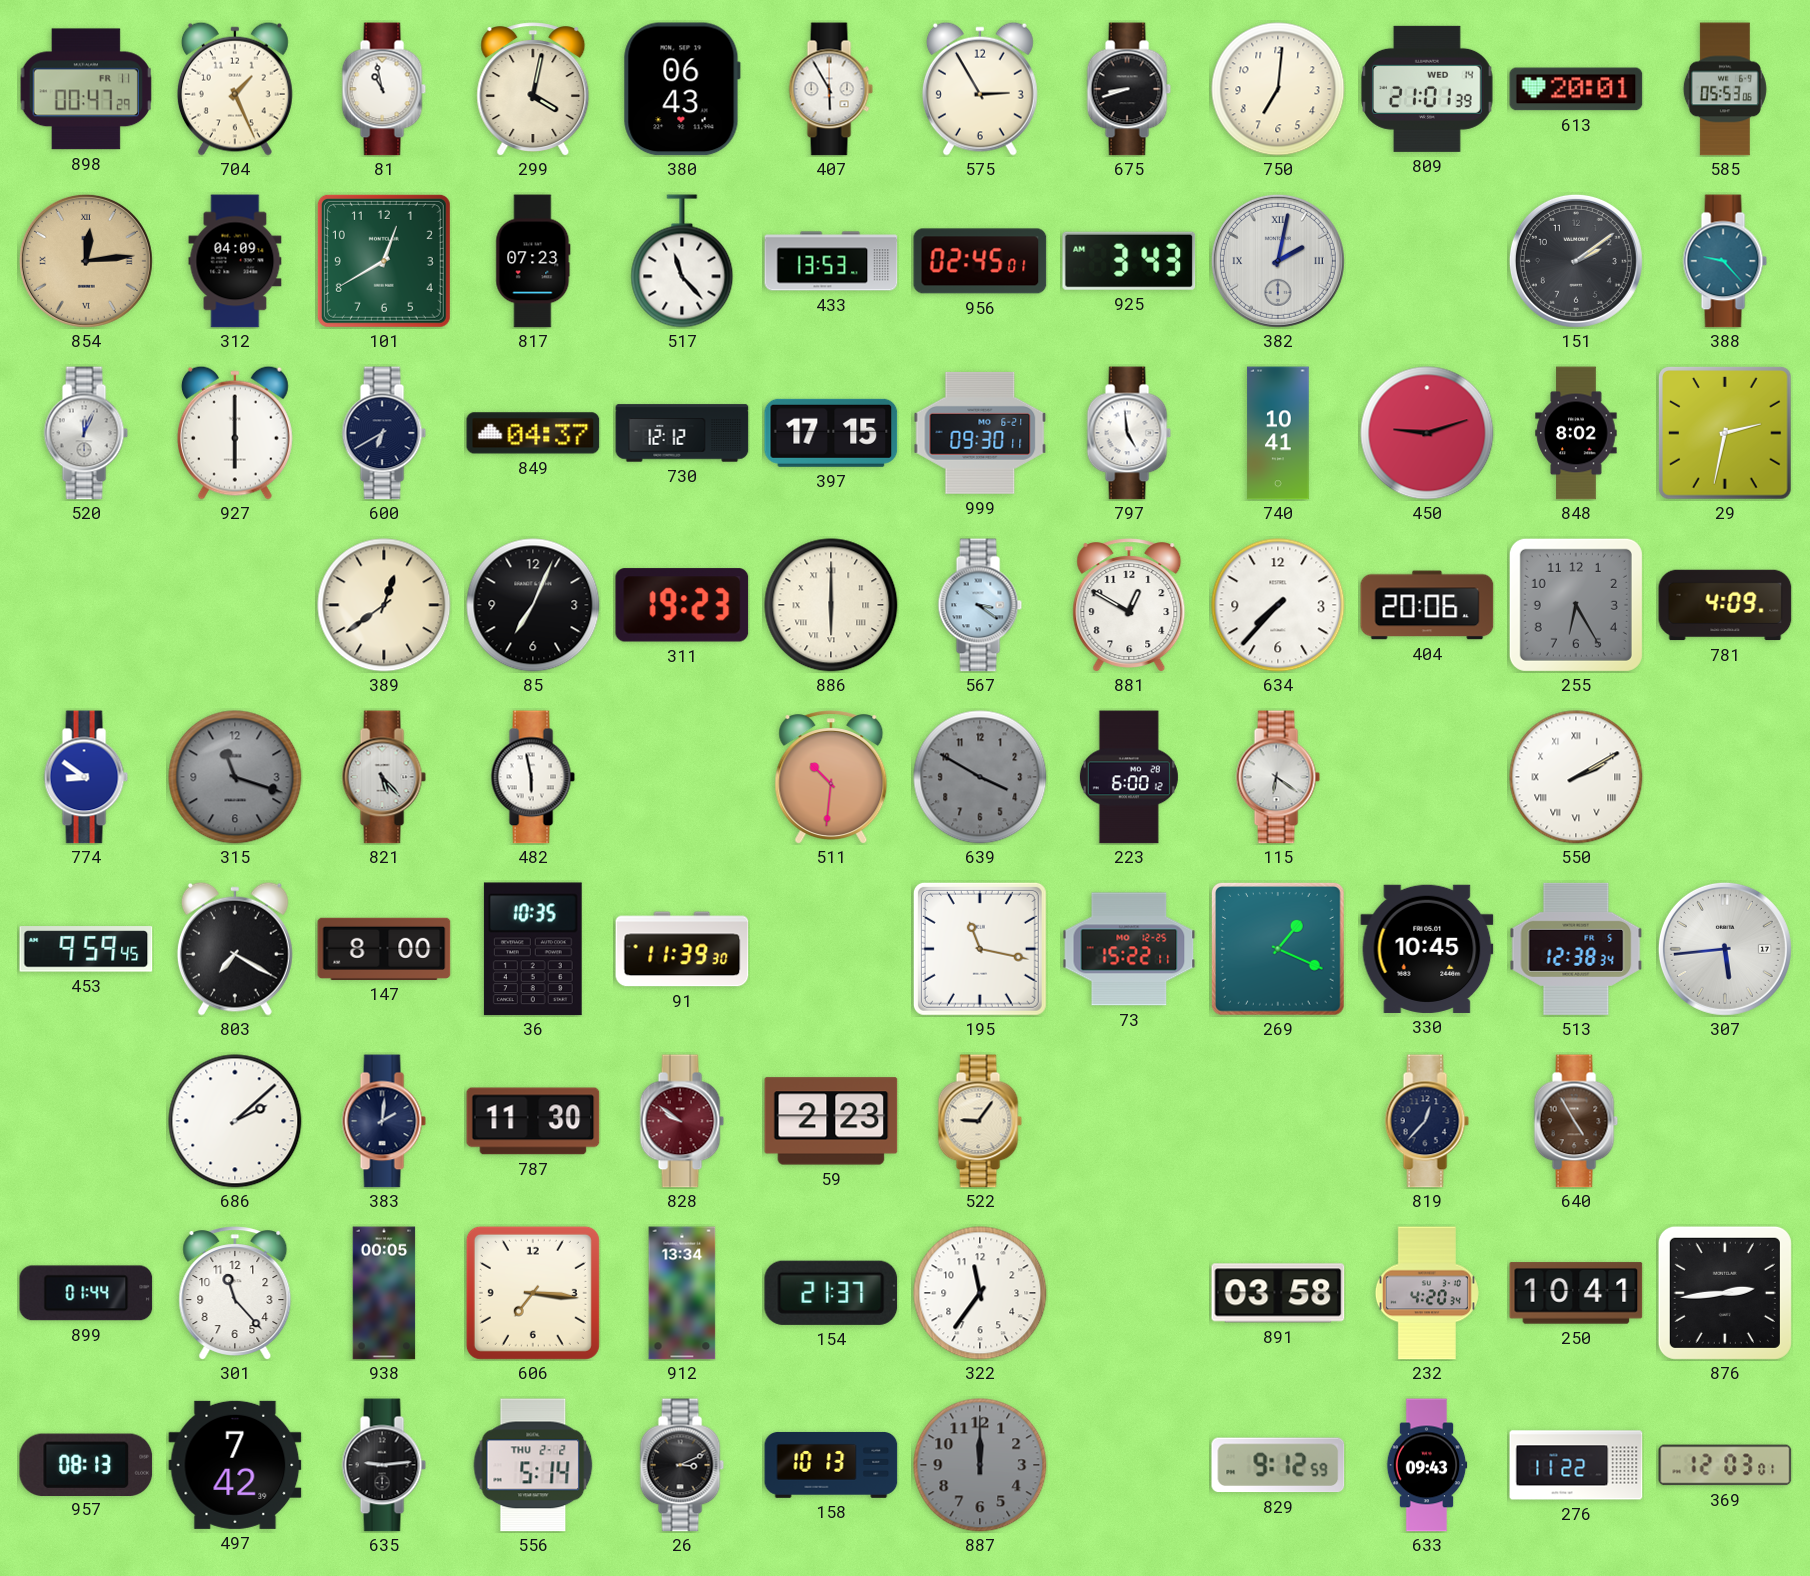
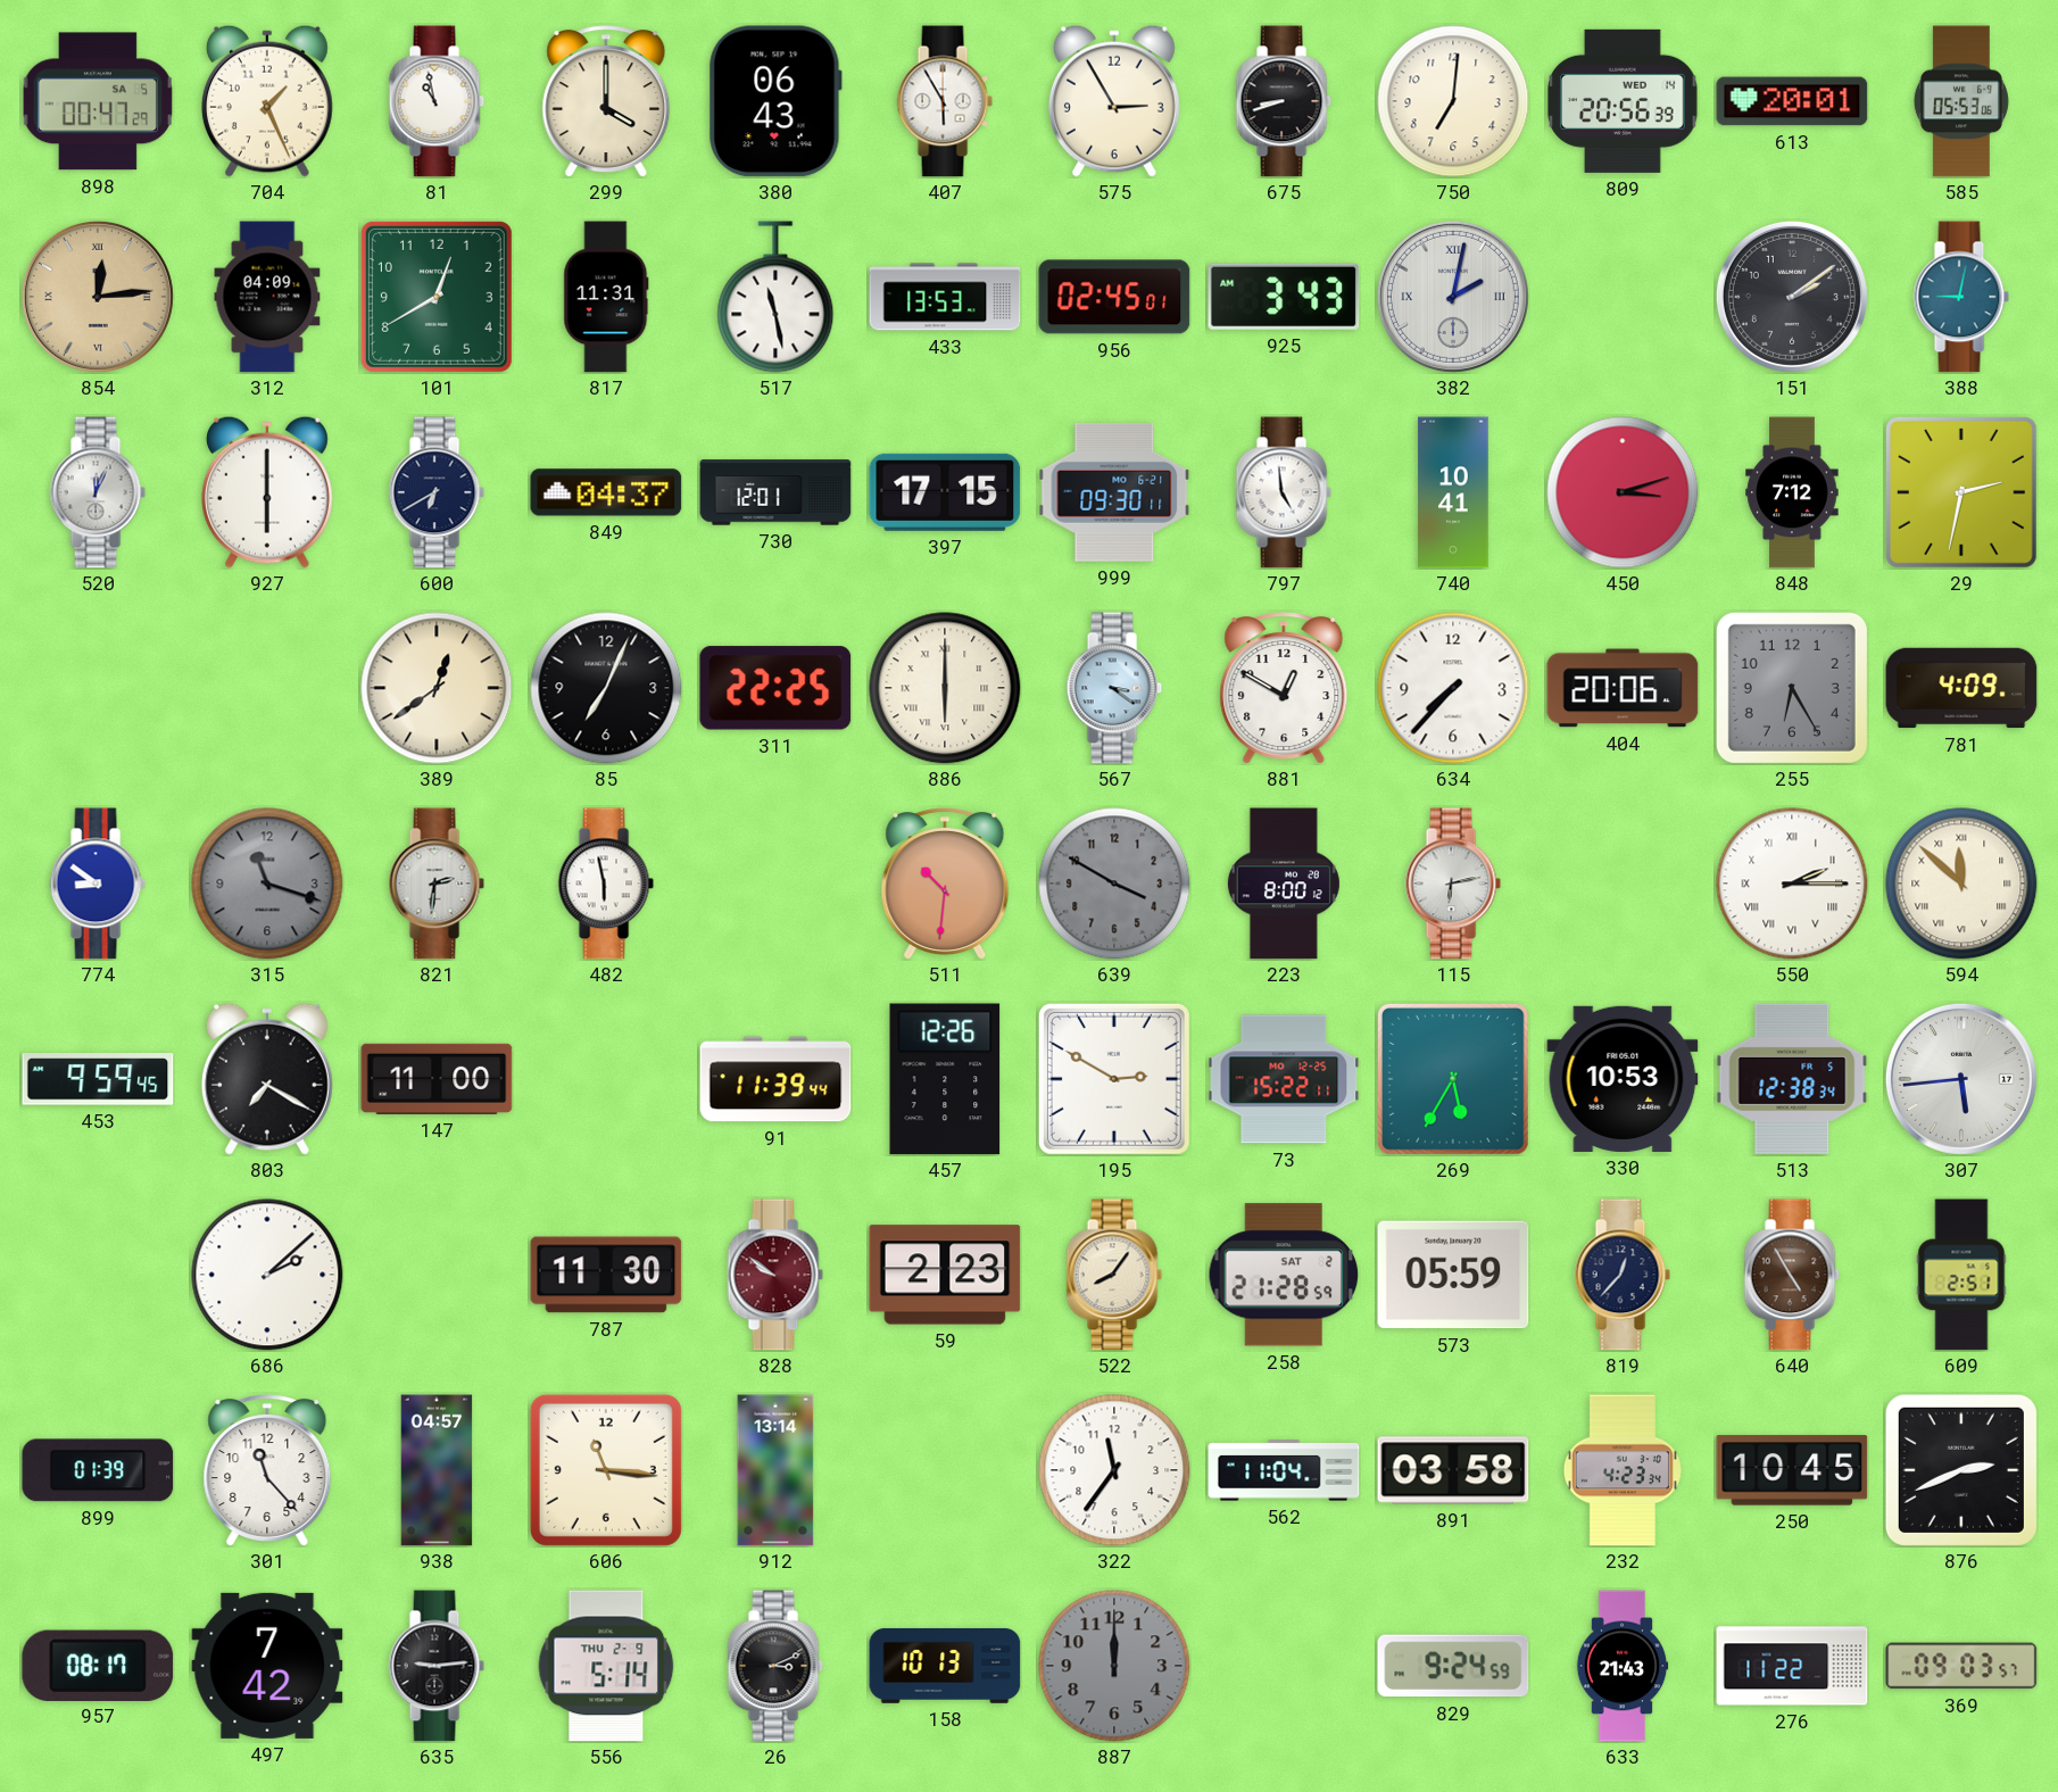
898 date: FR 11 -> SA 5 (98, 101)
299: 4:02 -> 4:00 (606, 101)
809: 21:01 -> 20:56 (1623, 101)
817: 07:23 -> 11:31 (606, 297)
517: 11:23 -> 11:28 (775, 297)
388: 9:23 -> 9:02 (1961, 297)
730: 12:12 -> 12:01 (775, 492)
450: 9:12 -> 3:12 (1623, 492)
848: 8:02 -> 7:12 (1792, 492)
311: 19:23 -> 22:25 (775, 688)
821: 5:23 -> 2:31 (437, 883)
223: 6:00 -> 8:00 (1284, 883)
115: 6:21 -> 6:13 (1453, 883)
550: 2:10 -> 2:15 (1792, 883)
594: none -> 11:52 (1961, 883)
147: 8:00 -> 11:00 (437, 1079)
36: 10:35 -> none (533, 949)
91: 11:39:30 -> 11:39:44 (775, 1079)
457: none -> 12:26 (945, 1079)
195: 11:17 -> 2:50 (1114, 1079)
269: 1:19 -> 5:35 (1453, 1079)
330: 10:45 -> 10:53 (1623, 1079)
383: 2:01 -> none (384, 1121)
522: 9:06 -> 8:06 (1114, 1275)
258: none -> 21:28 (1284, 1275)
573: none -> 05:59 (1453, 1275)
609: none -> 2:51 (1961, 1275)
899: 01:44 -> 01:39 (98, 1470)
938: 00:05 -> 04:57 (437, 1470)
606: 7:16 -> 11:16 (606, 1470)
912: 13:34 -> 13:14 (775, 1470)
154: 21:37 -> none (831, 1293)
562: none -> 11:04 (1284, 1470)
232: 4:20 -> 4:23 (1623, 1470)
250: 10:41 -> 10:45 (1792, 1470)
876: 2:44 -> 2:41 (1961, 1470)
957: 08:13 -> 08:17 (98, 1665)
556 date: THU 2-2 -> THU 2-9 (606, 1666)
829: 9:12 -> 9:24 (1453, 1666)
633: 09:43 -> 21:43 (1623, 1666)
369: 12:03 -> 09:03 (1961, 1666)
